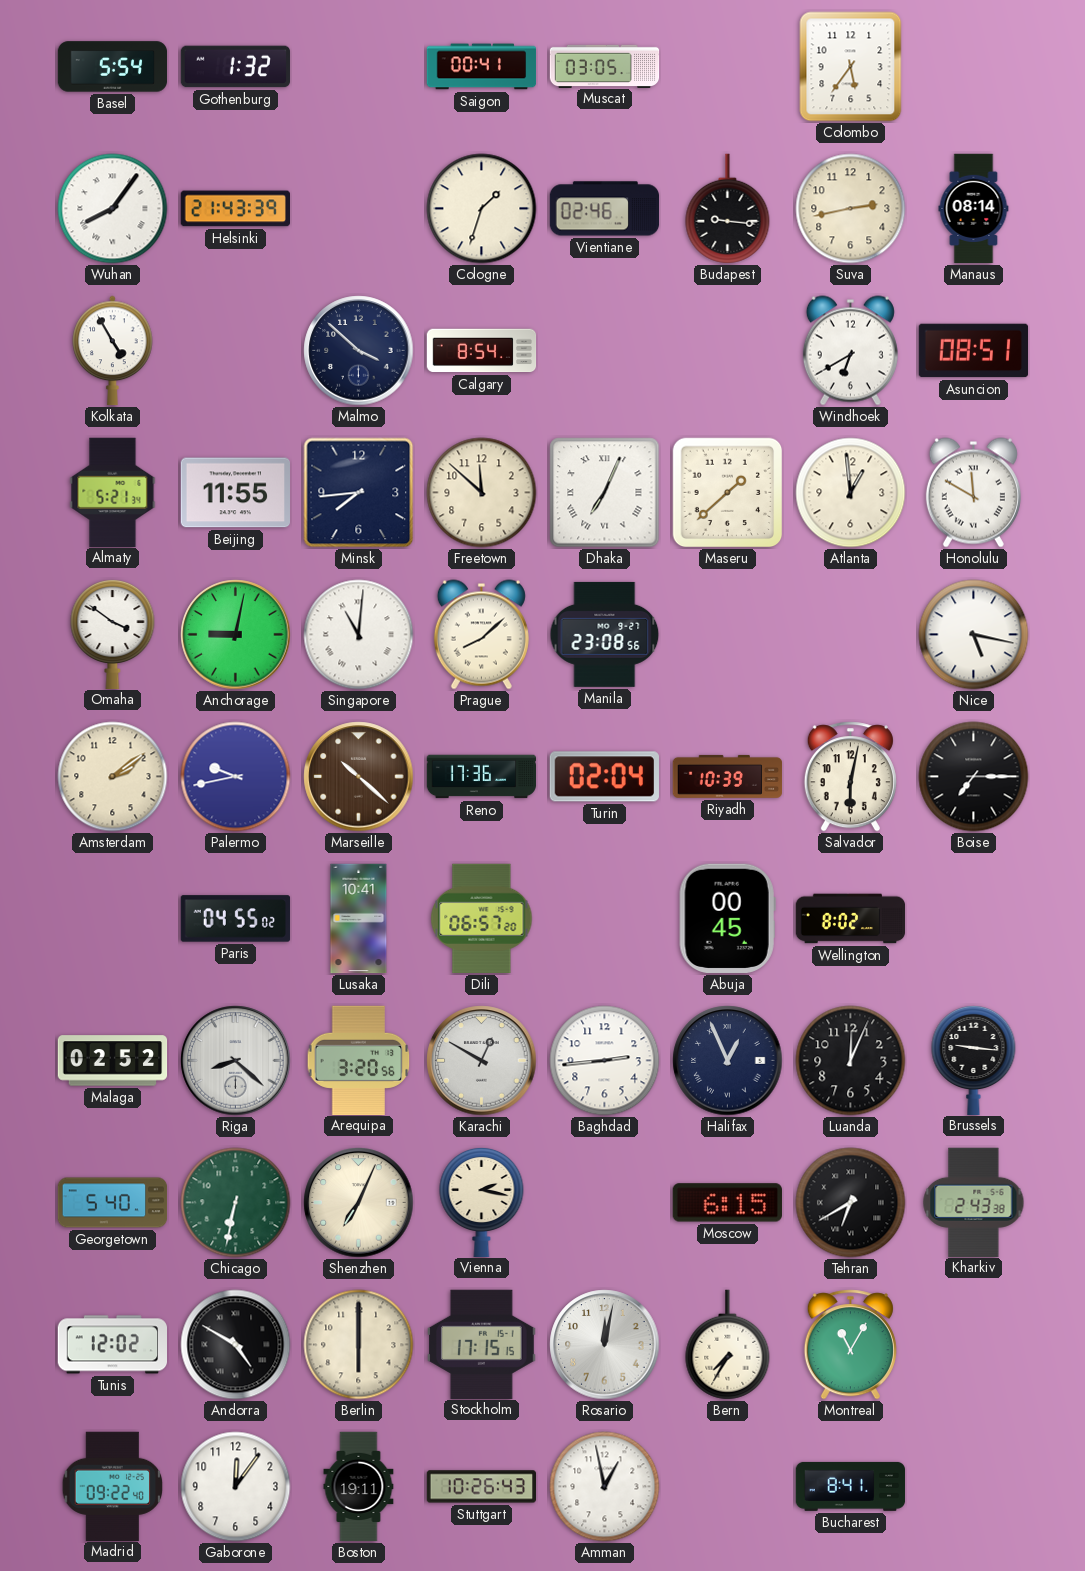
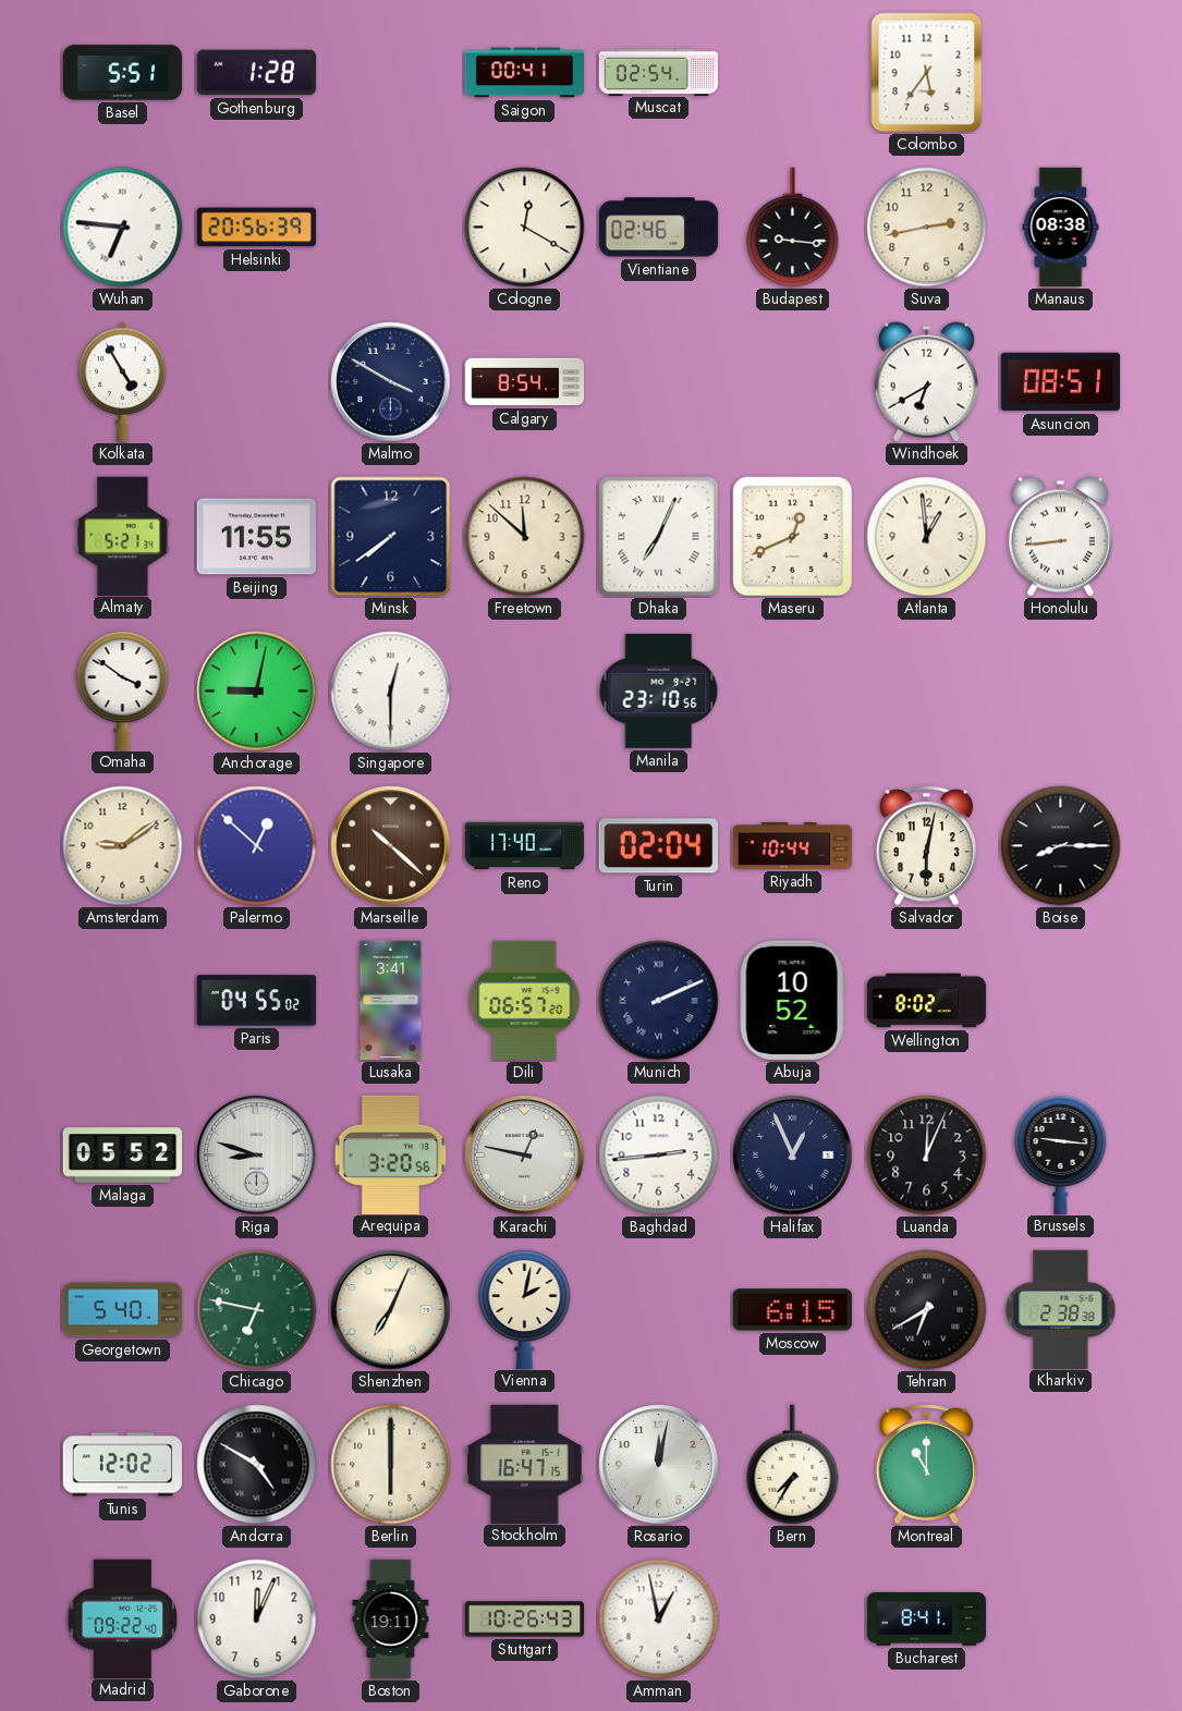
Basel: 5:54 -> 5:51 (123, 73)
Gothenburg: 1:32 -> 1:28 (257, 73)
Muscat: 03:05 -> 02:54 (659, 72)
Wuhan: 8:06 -> 6:46 (123, 228)
Helsinki: 21:43 -> 20:56 (256, 228)
Cologne: 1:33 -> 12:20 (525, 228)
Manaus: 08:14 -> 08:38 (1061, 228)
Malmo: 3:52 -> 3:50 (391, 382)
Minsk: 7:44 -> 7:39 (391, 537)
Maseru: 1:38 -> 12:41 (793, 537)
Honolulu: 11:50 -> 8:44 (1060, 537)
Singapore: 11:01 -> 12:30 (391, 692)
Prague: 8:08 -> none (481, 635)
Manila: 23:08 -> 23:10 (659, 690)
Nice: 5:17 -> none (974, 635)
Amsterdam: 2:09 -> 9:09 (123, 846)
Palermo: 9:43 -> 12:52 (257, 846)
Reno: 17:36 -> 17:40 (525, 846)
Riyadh: 10:39 -> 10:44 (793, 845)
Boise: 7:15 -> 8:15 (1061, 846)
Lusaka: 10:41 -> 3:41 (391, 1001)
Munich: none -> 2:11 (659, 1001)
Abuja: 00:45 -> 10:52 (792, 1000)
Malaga: 02:52 -> 05:52 (123, 1156)
Riga: 8:22 -> 8:48 (257, 1156)
Karachi: 12:50 -> 12:47 (525, 1156)
Chicago: 6:32 -> 6:47 (257, 1310)
Vienna: 2:17 -> 2:02 (525, 1308)
Kharkiv: 2:43 -> 2:38 (1061, 1309)
Stockholm: 17:15 -> 16:47 (525, 1464)
Montreal: 11:05 -> 11:00 (926, 1465)
Gaborone: 12:06 -> 12:04 (257, 1620)
